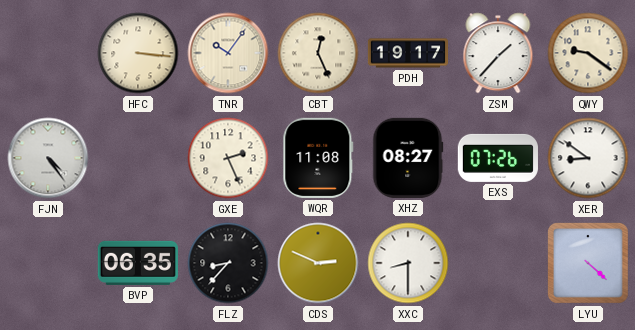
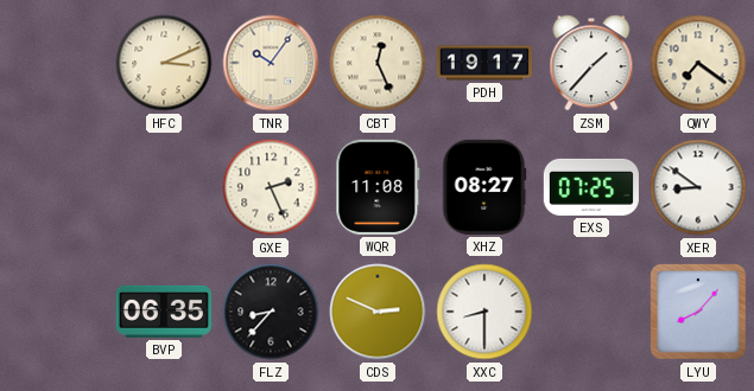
HFC: 3:16 -> 3:11 (164, 63)
QWY: 9:21 -> 7:21 (698, 63)
FJN: 4:24 -> none (48, 158)
EXS: 07:26 -> 07:25 (591, 187)
LYU: 4:22 -> 8:07 (699, 313)
